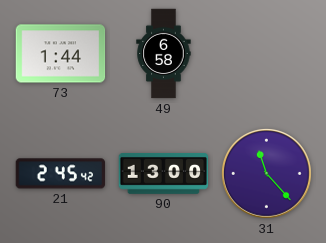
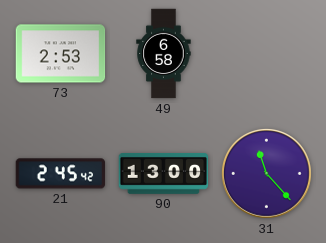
73: 1:44 -> 2:53 (61, 54)
